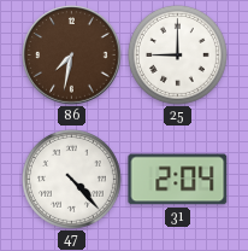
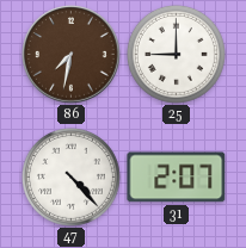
31: 2:04 -> 2:07 (177, 178)
